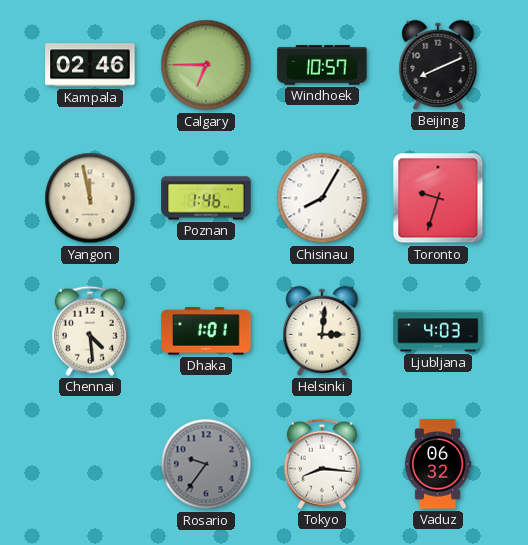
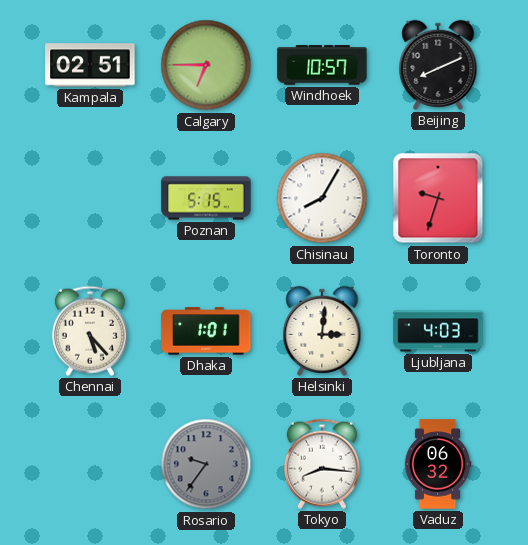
Kampala: 02:46 -> 02:51 (90, 65)
Yangon: 11:58 -> none (90, 198)
Poznan: 1:46 -> 5:15 (206, 198)
Chennai: 4:29 -> 5:23 (90, 331)
